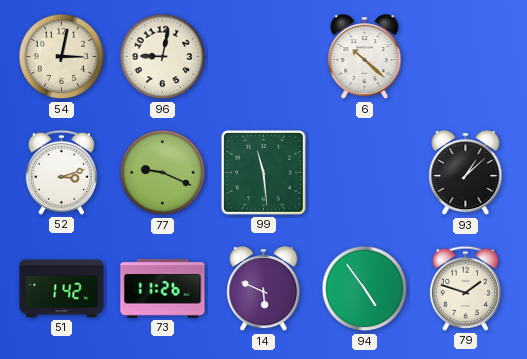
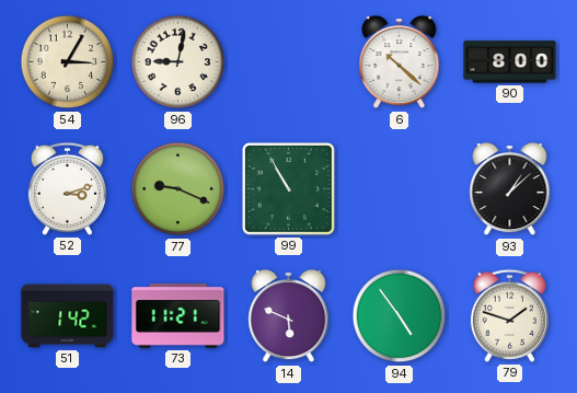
54: 3:02 -> 3:05 (68, 62)
90: none -> 8:00 (510, 62)
99: 11:29 -> 10:55 (288, 188)
73: 11:26 -> 11:21 (178, 315)
